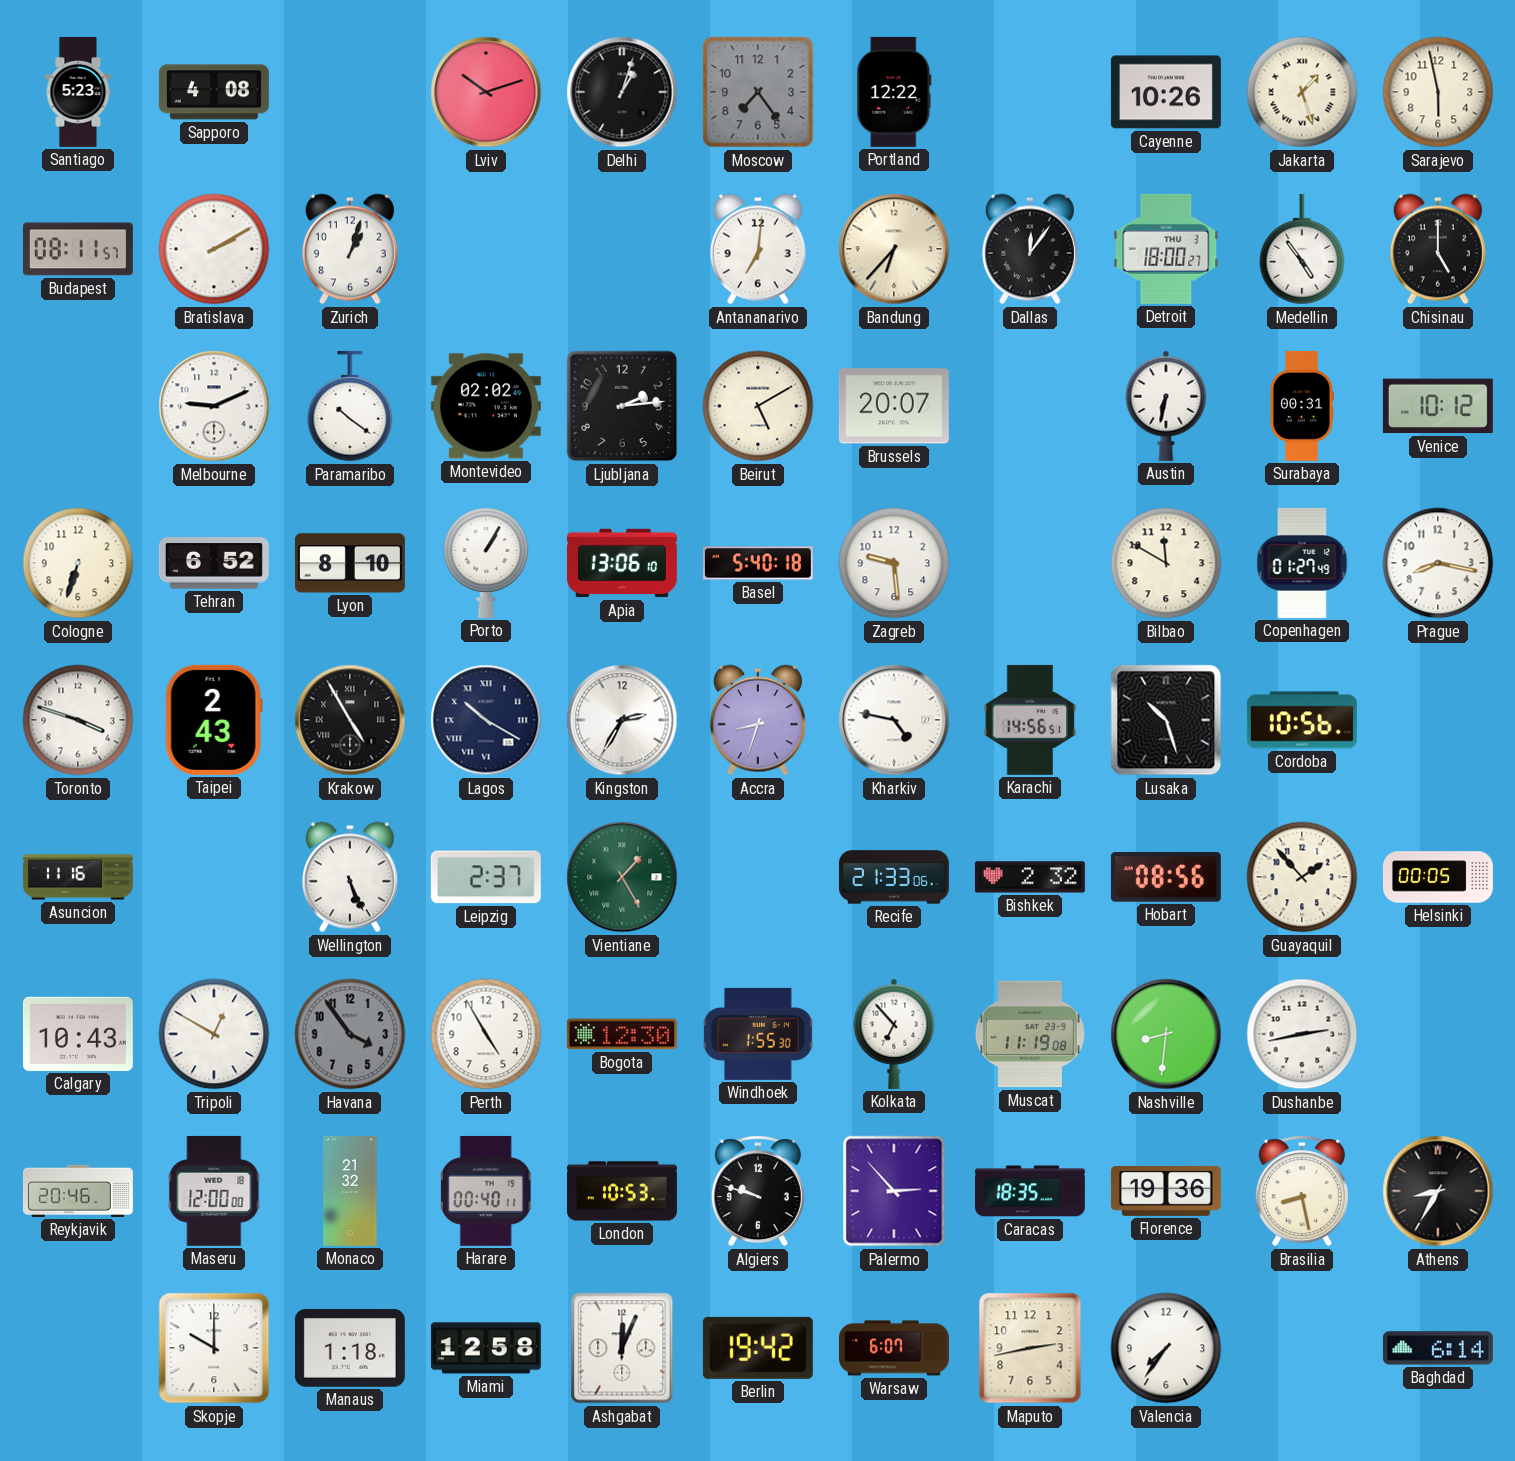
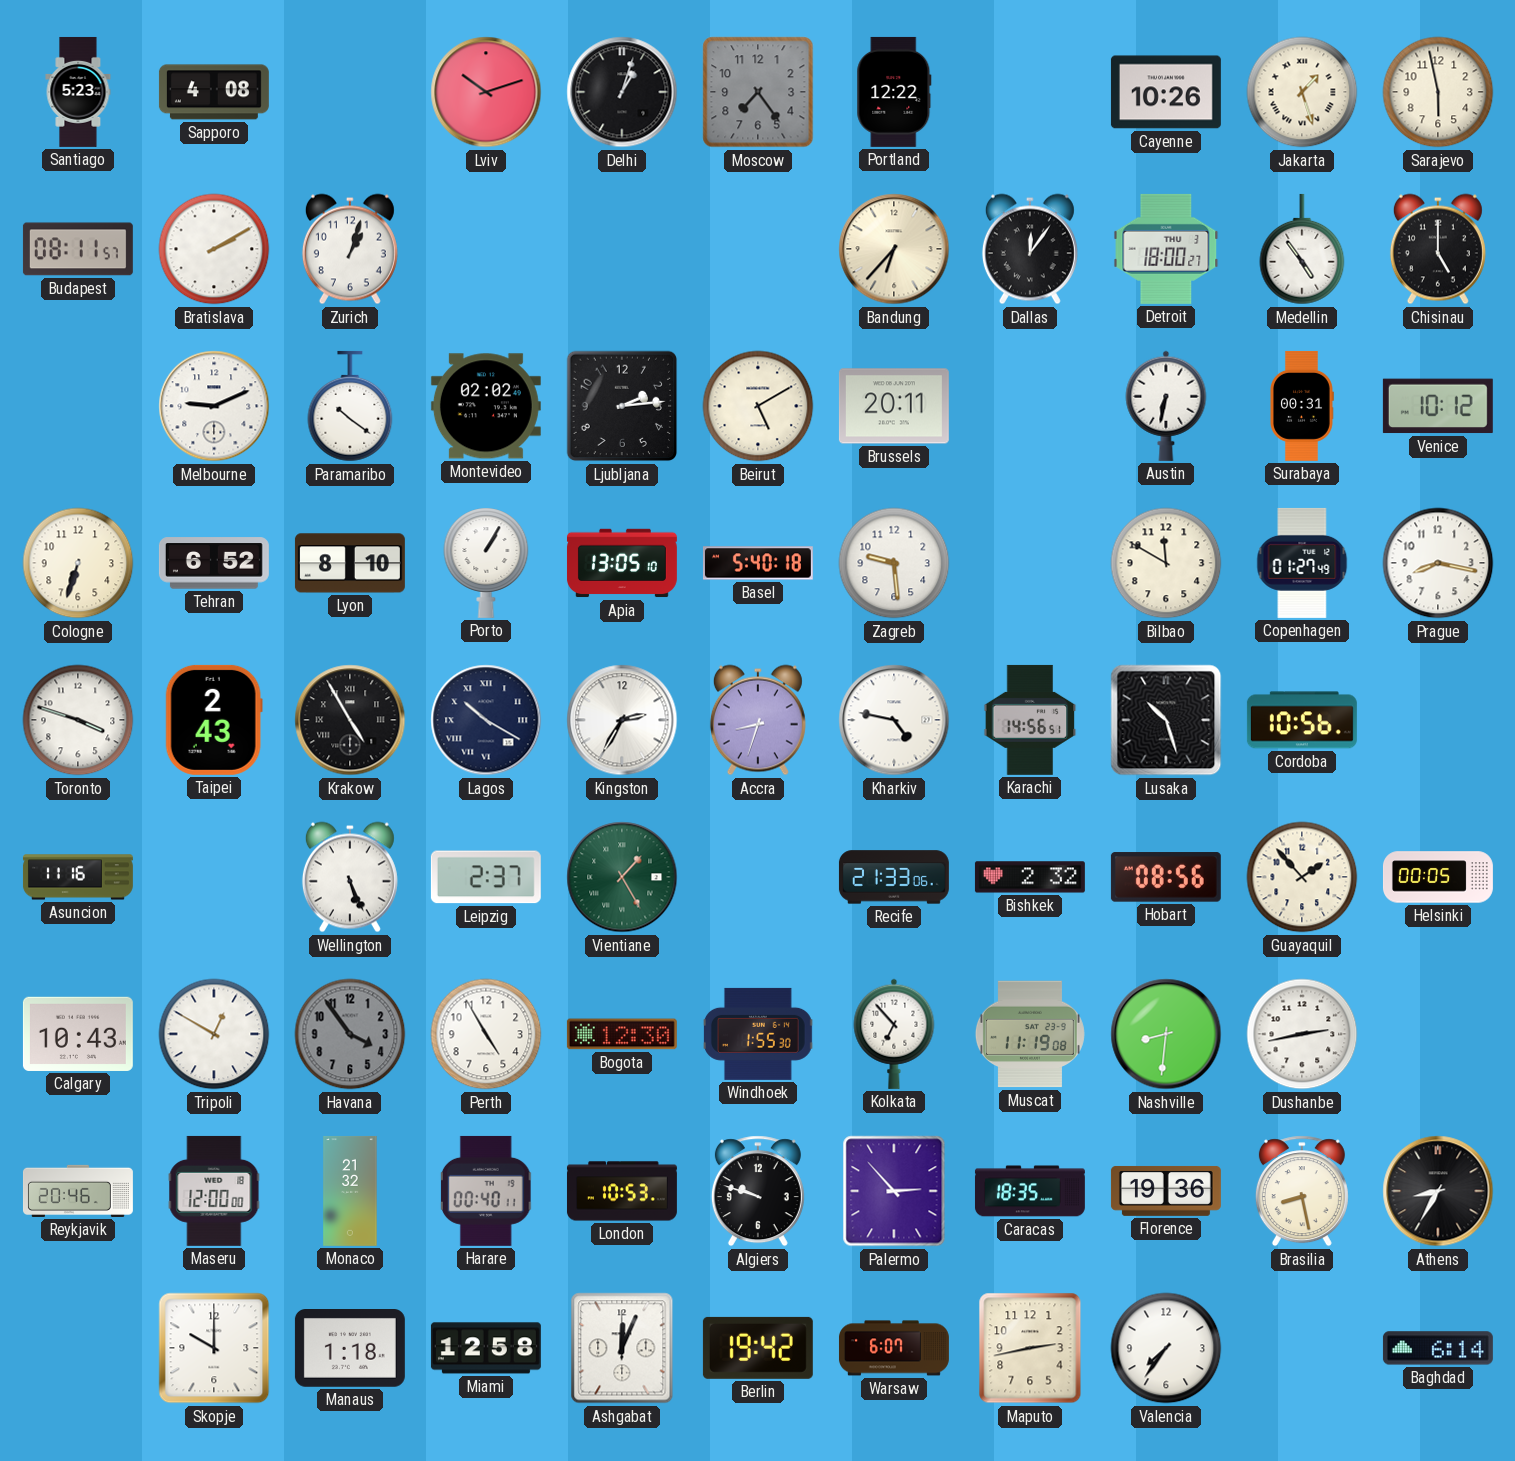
Antananarivo: 7:01 -> none (758, 249)
Brussels: 20:07 -> 20:11 (894, 406)
Apia: 13:06 -> 13:05 (622, 563)
